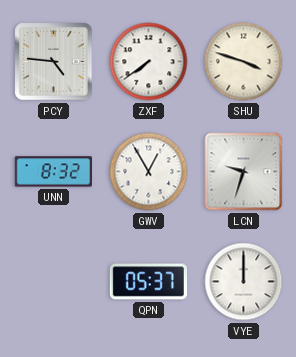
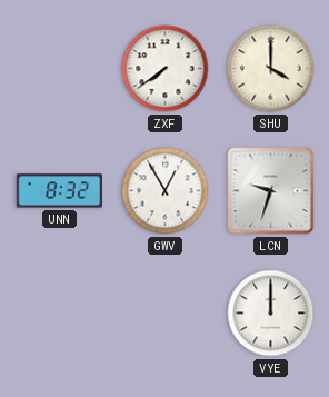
PCY: 4:46 -> none (54, 62)
SHU: 3:48 -> 4:00 (271, 69)
QPN: 05:37 -> none (148, 282)
